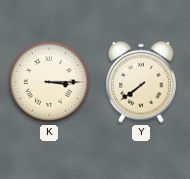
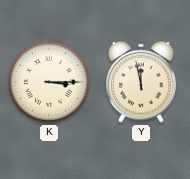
Y: 7:39 -> 11:58 (141, 82)
